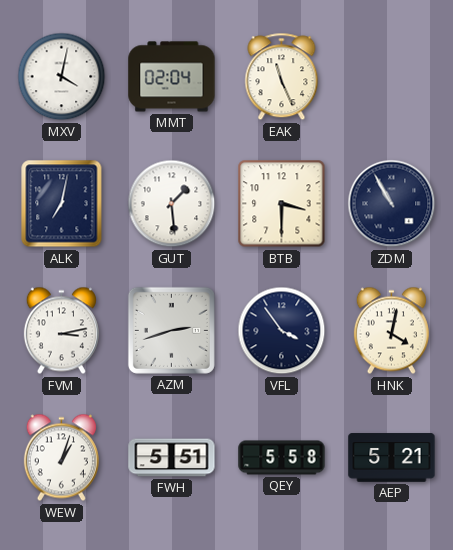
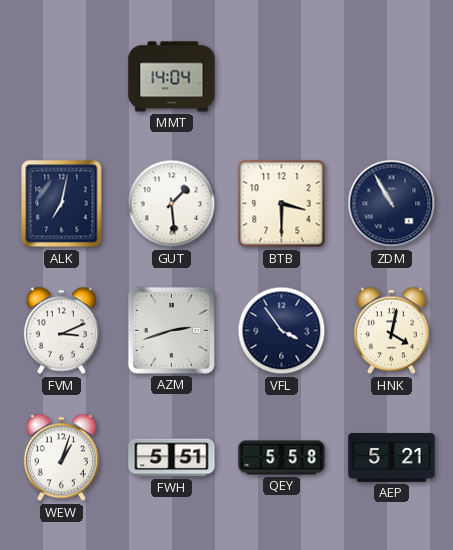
MXV: 4:02 -> none (62, 77)
MMT: 02:04 -> 14:04 (172, 77)
EAK: 11:26 -> none (282, 77)
FVM: 3:13 -> 3:11 (61, 331)
